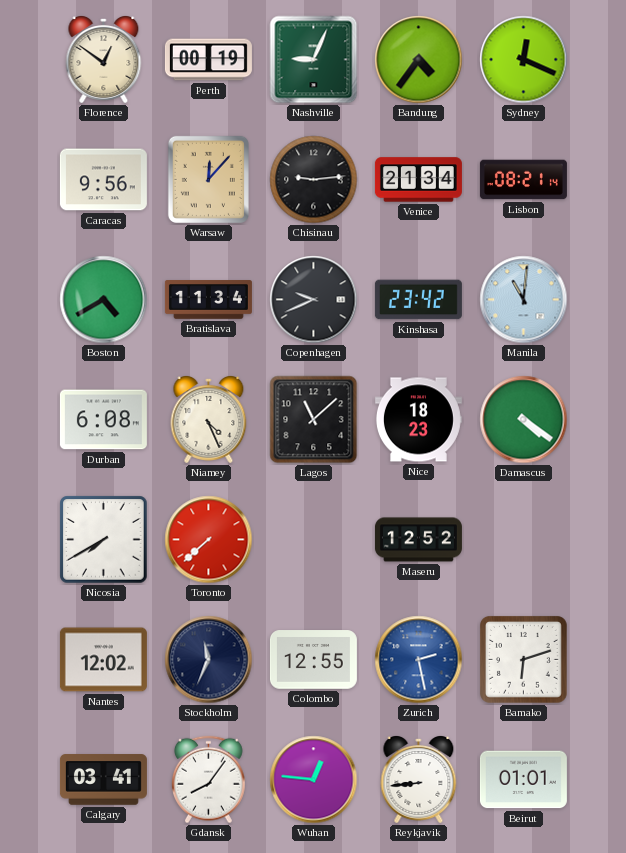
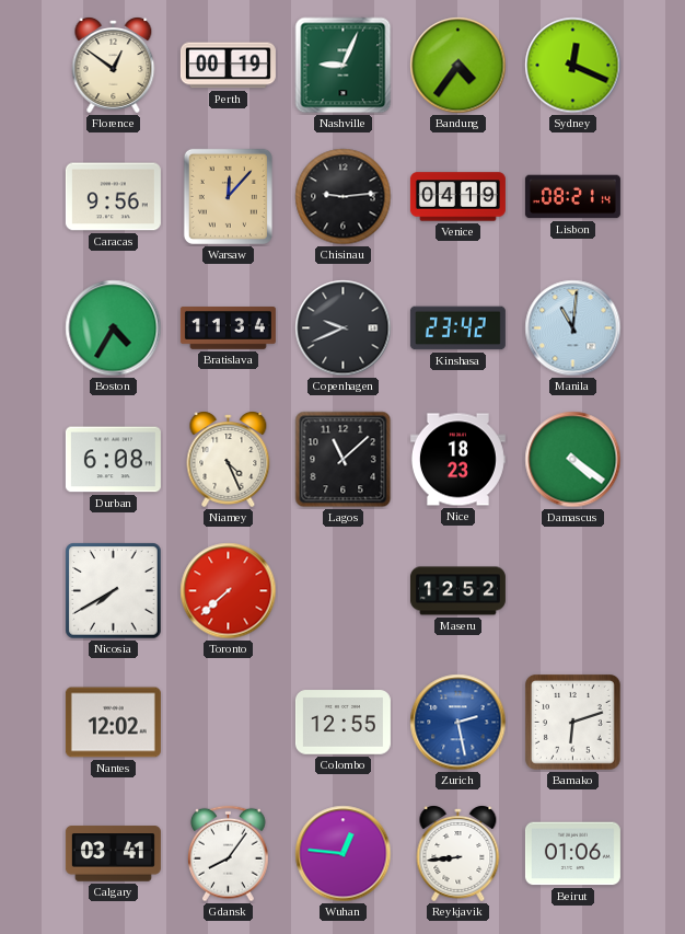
Venice: 21:34 -> 04:19 (457, 197)
Boston: 4:40 -> 4:35 (114, 328)
Stockholm: 11:34 -> none (209, 660)
Beirut: 01:01 -> 01:06 (572, 854)
